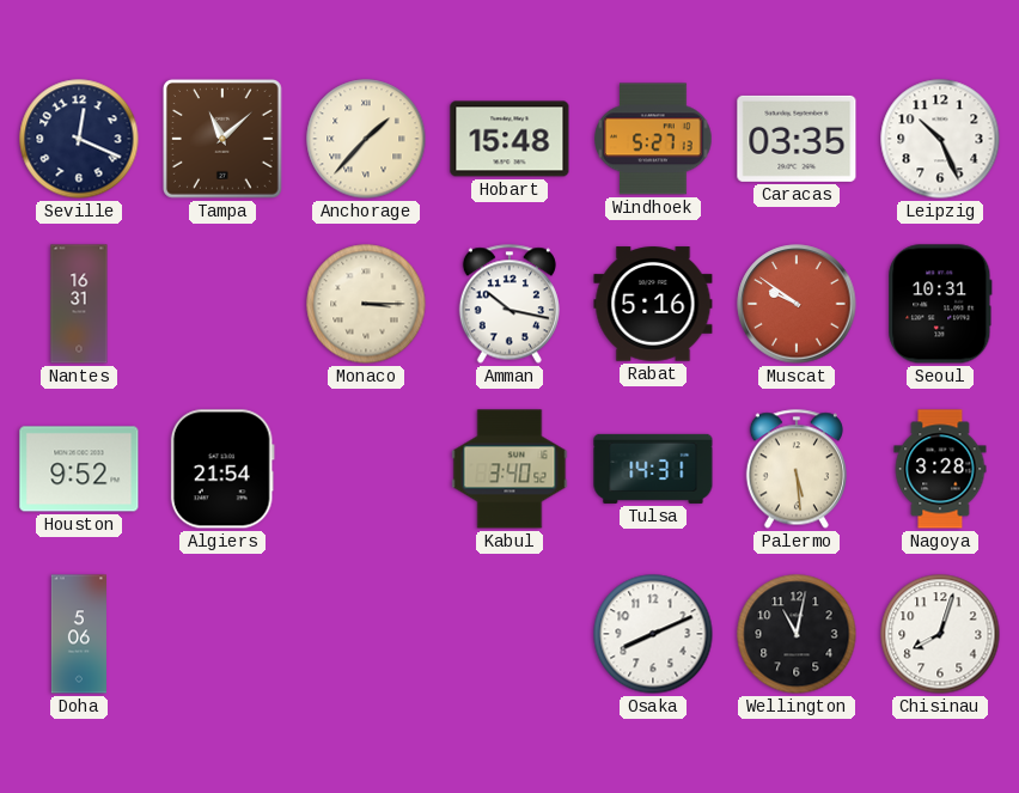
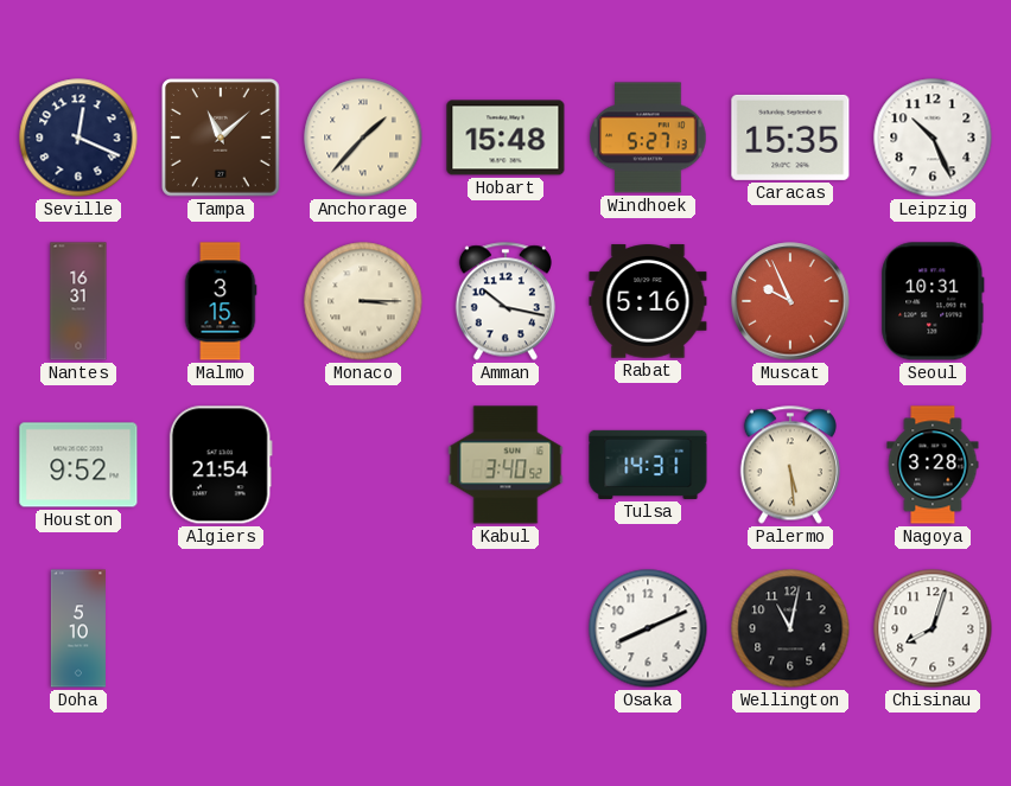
Caracas: 03:35 -> 15:35 (790, 138)
Malmo: none -> 3:15 (221, 301)
Muscat: 9:51 -> 9:56 (790, 301)
Doha: 5:06 -> 5:10 (78, 628)
